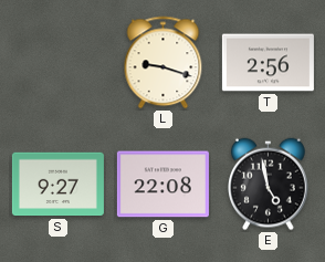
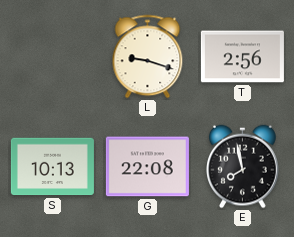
S: 9:27 -> 10:13 (52, 167)
E: 4:58 -> 7:58 (243, 167)
